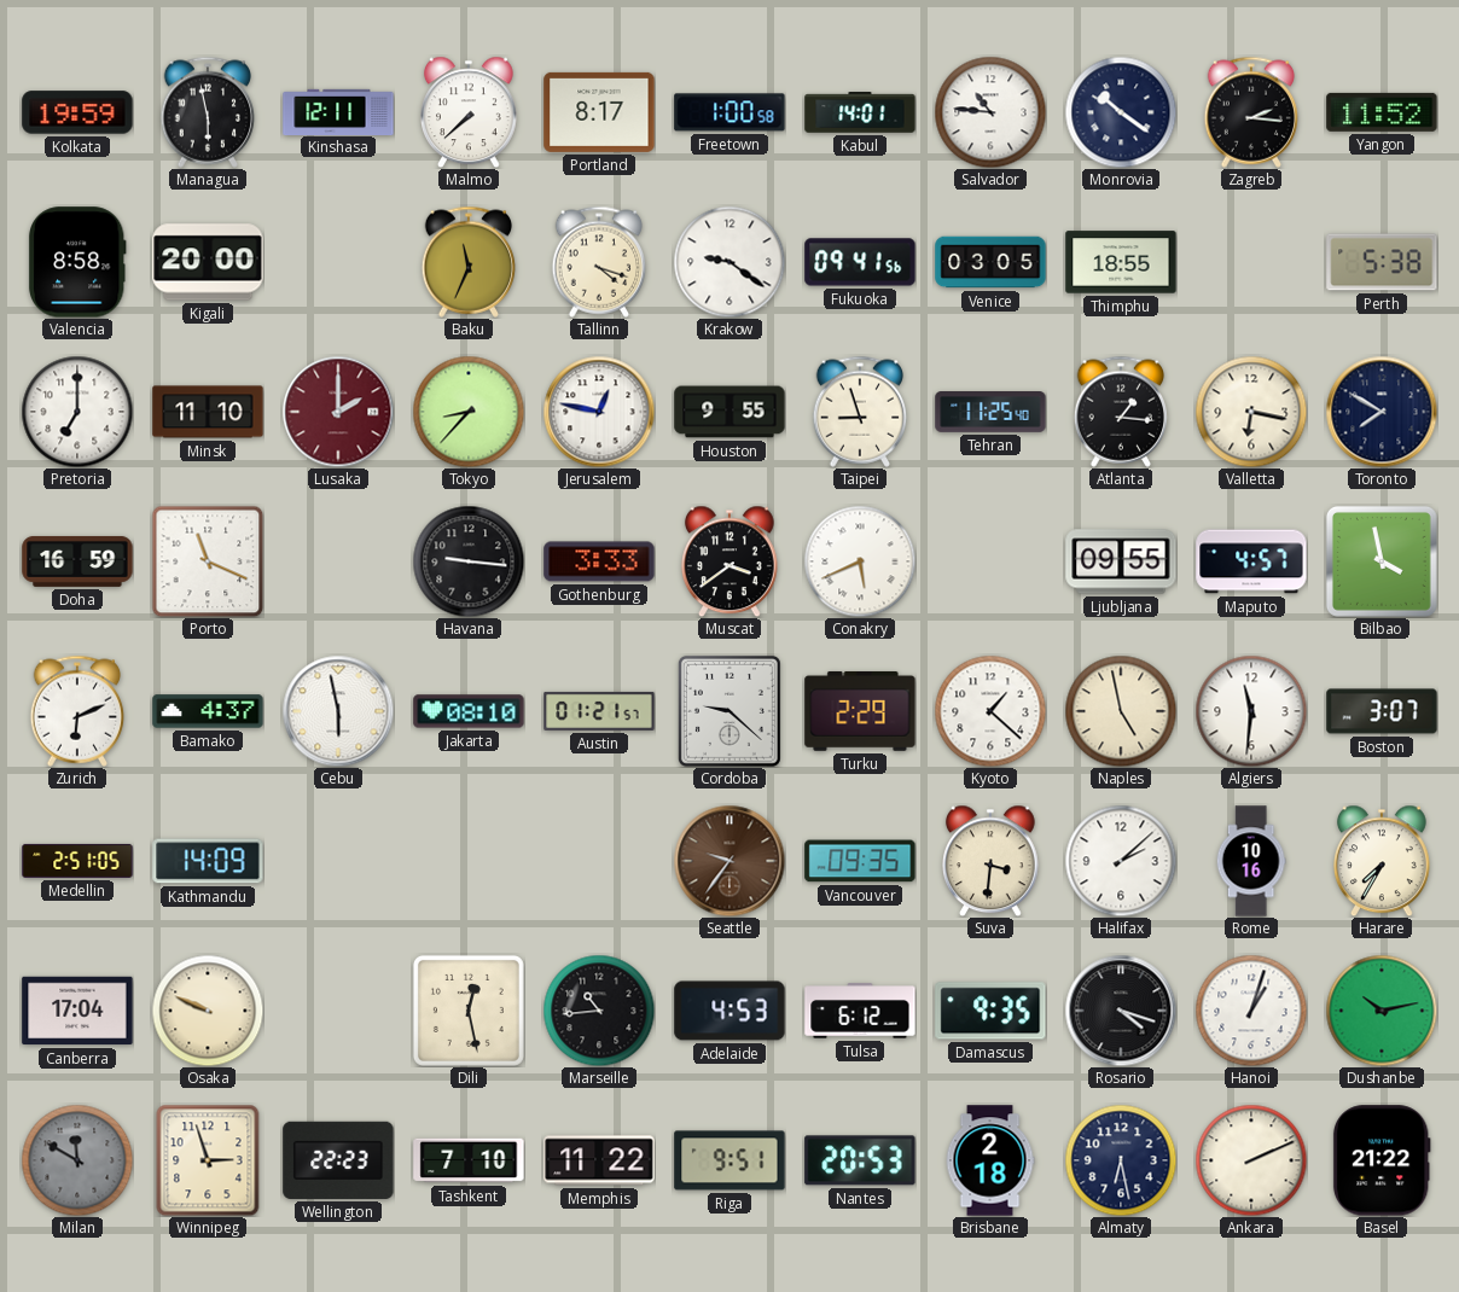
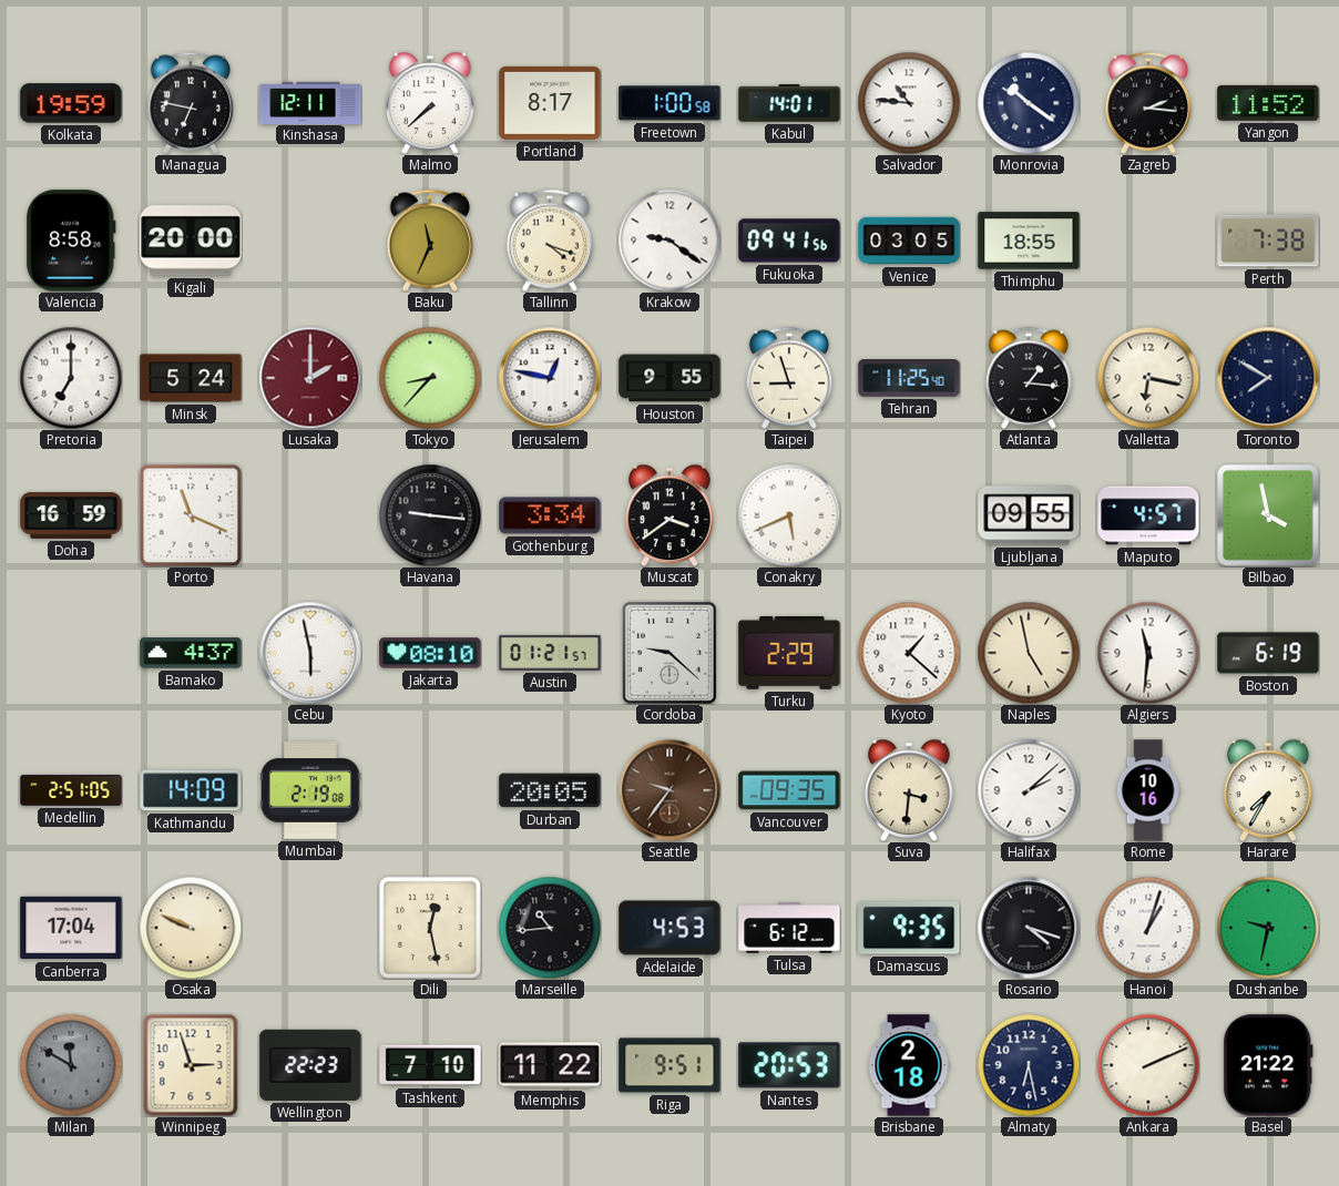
Managua: 5:58 -> 6:47 (191, 103)
Perth: 5:38 -> 7:38 (1268, 241)
Minsk: 11:10 -> 5:24 (191, 378)
Gothenburg: 3:33 -> 3:34 (550, 515)
Zurich: 6:11 -> none (77, 711)
Boston: 3:07 -> 6:19 (1268, 653)
Mumbai: none -> 2:19 (310, 790)
Durban: none -> 20:05 (550, 790)
Dushanbe: 10:13 -> 9:32 (1268, 928)
